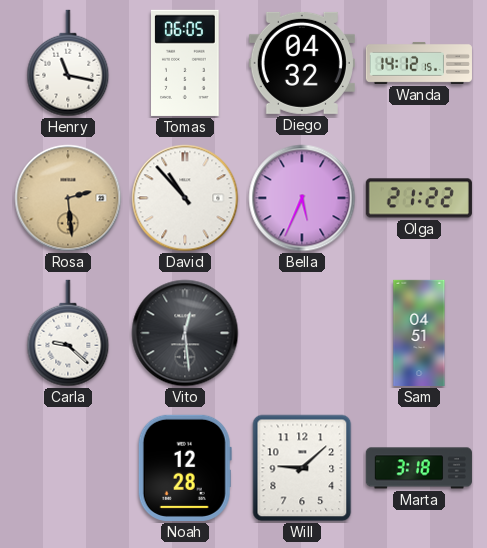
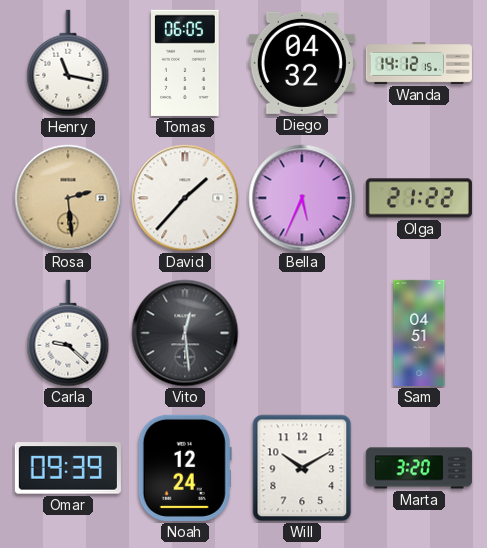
David: 10:53 -> 1:37 (185, 198)
Omar: none -> 09:39 (68, 468)
Noah: 12:28 -> 12:24 (185, 468)
Will: 9:08 -> 10:10 (302, 468)
Marta: 3:18 -> 3:20 (419, 468)
